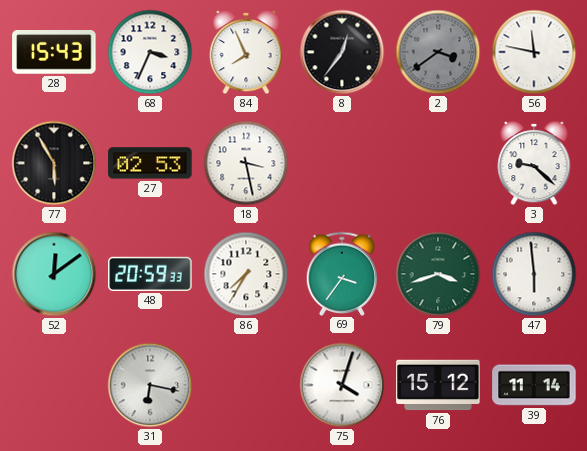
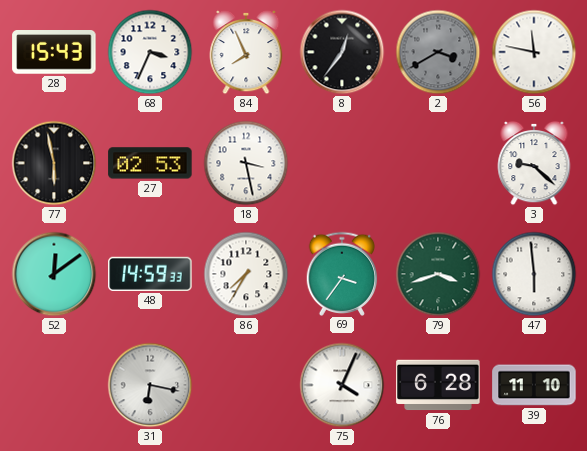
2: 3:39 -> 3:40 (438, 52)
77: 5:55 -> 5:58 (54, 163)
48: 20:59 -> 14:59 (150, 274)
75: 4:03 -> 4:04 (342, 385)
76: 15:12 -> 6:28 (438, 385)
39: 11:14 -> 11:10 (534, 385)
